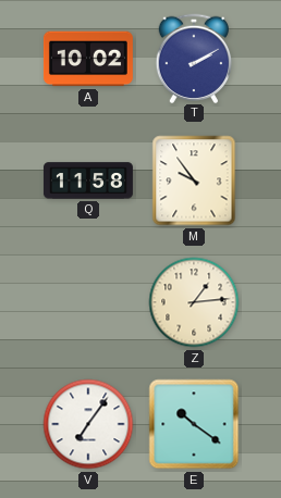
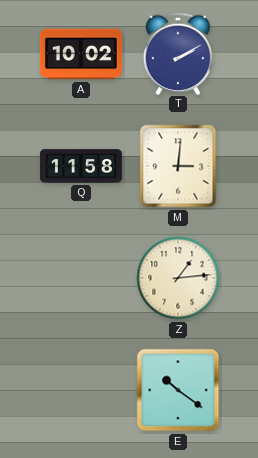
M: 9:54 -> 3:01 (178, 166)
V: 7:06 -> none (88, 424)
